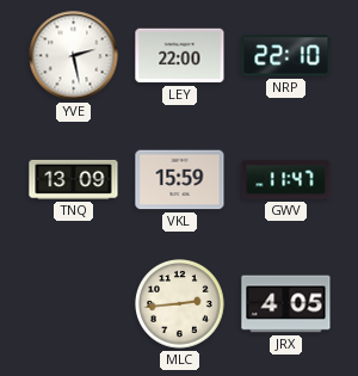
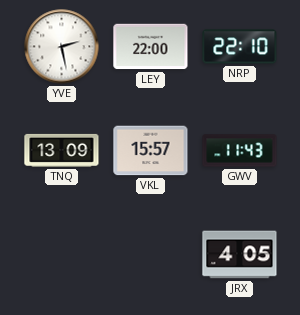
VKL: 15:59 -> 15:57 (151, 151)
GWV: 11:47 -> 11:43 (240, 151)
MLC: 2:44 -> none (180, 304)
